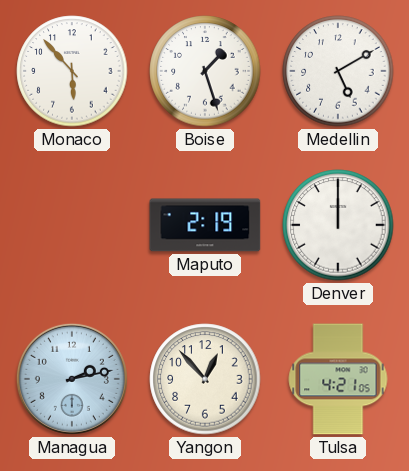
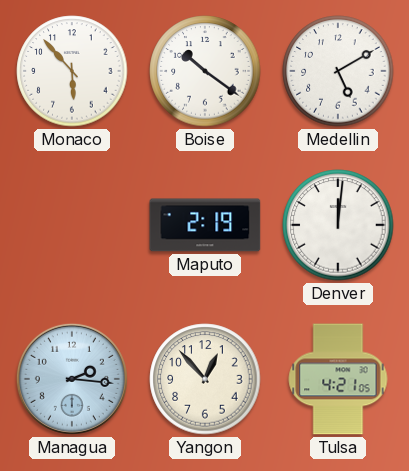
Boise: 1:27 -> 10:21 (205, 71)
Denver: 12:00 -> 12:01 (338, 225)
Managua: 2:13 -> 2:16 (72, 379)
